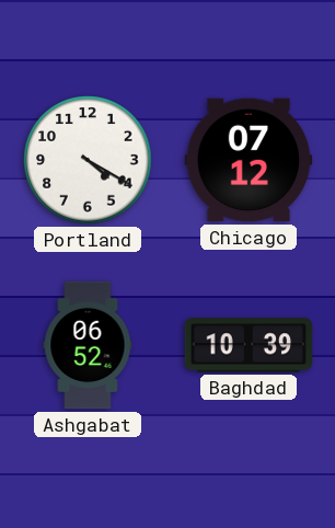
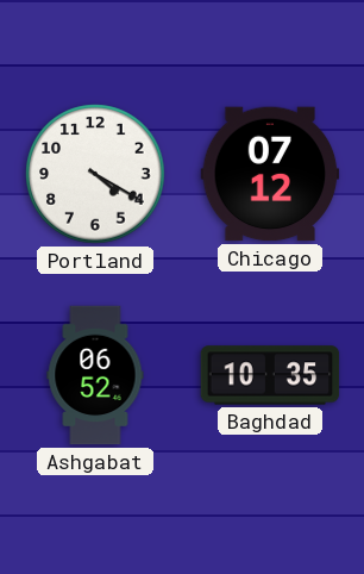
Baghdad: 10:39 -> 10:35 (270, 375)
